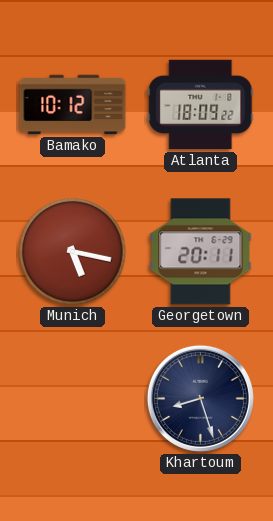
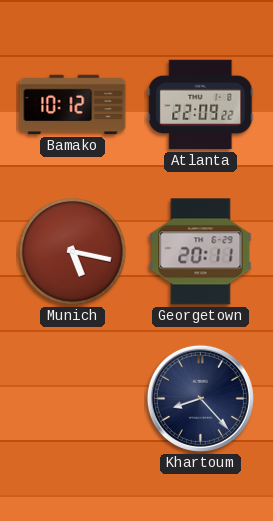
Atlanta: 18:09 -> 22:09 (201, 105)
Khartoum: 8:27 -> 8:23 (200, 398)
